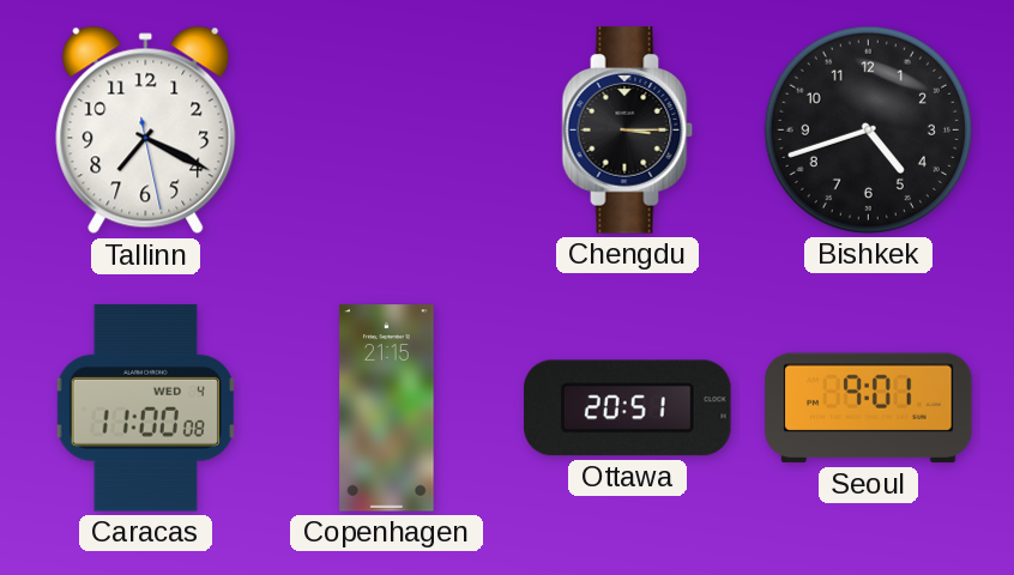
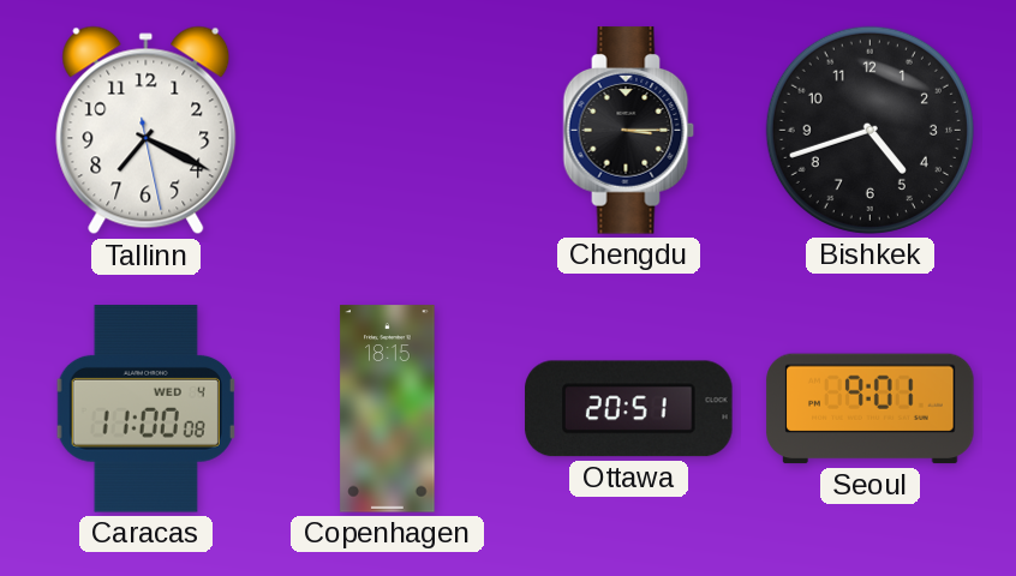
Copenhagen: 21:15 -> 18:15 (388, 409)
